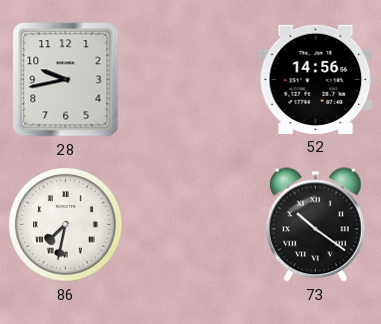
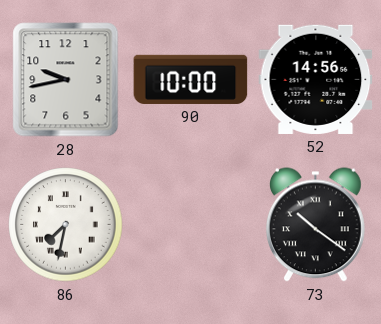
90: none -> 10:00 (191, 79)
